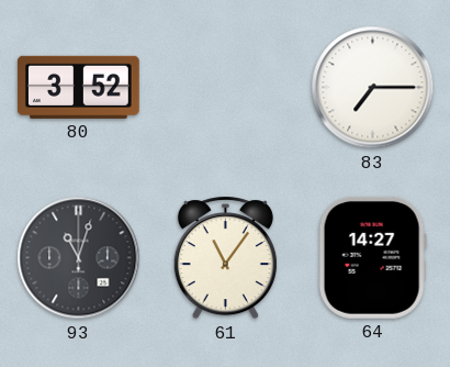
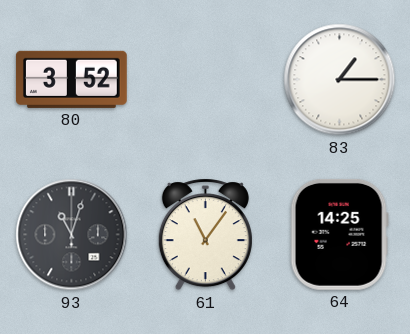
83: 7:15 -> 1:15 (340, 80)
64: 14:27 -> 14:25 (339, 234)
